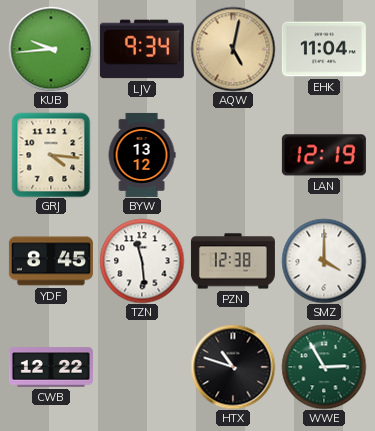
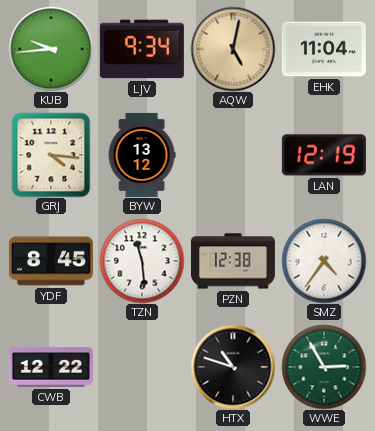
SMZ: 4:00 -> 4:36 (324, 261)
